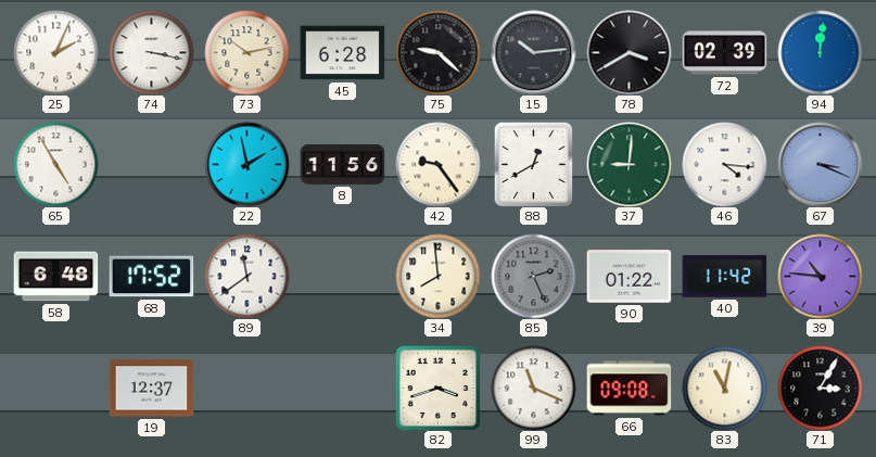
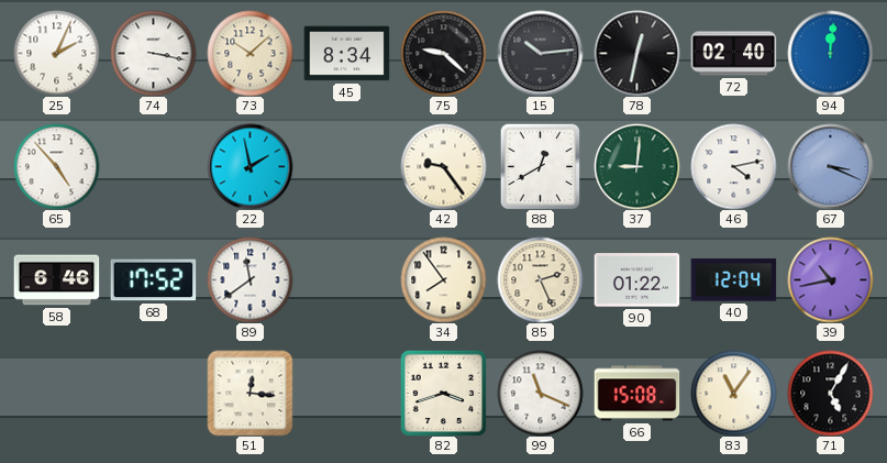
73: 10:13 -> 10:08 (250, 53)
45: 6:28 -> 8:34 (346, 54)
78: 3:40 -> 12:32 (636, 53)
72: 02:39 -> 02:40 (733, 54)
65: 4:55 -> 4:53 (56, 166)
8: 11:56 -> none (342, 165)
46: 4:16 -> 4:13 (733, 166)
58: 6:48 -> 6:46 (56, 280)
34: 7:59 -> 7:54 (443, 279)
85 dial: grey -> cream (540, 279)
40: 11:42 -> 12:04 (733, 280)
39: 10:46 -> 10:43 (830, 279)
19: 12:37 -> none (151, 389)
51: none -> 12:16 (250, 393)
66: 09:08 -> 15:08 (636, 394)
83: 11:02 -> 11:06 (733, 393)
71: 3:05 -> 5:05 (830, 393)
